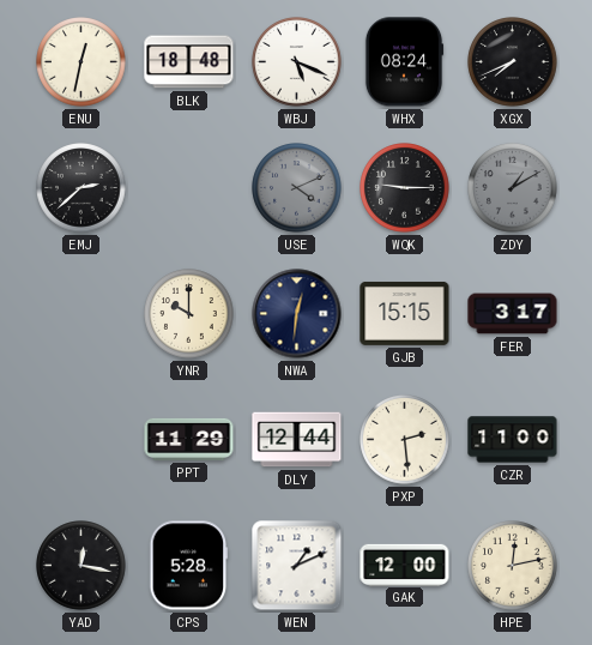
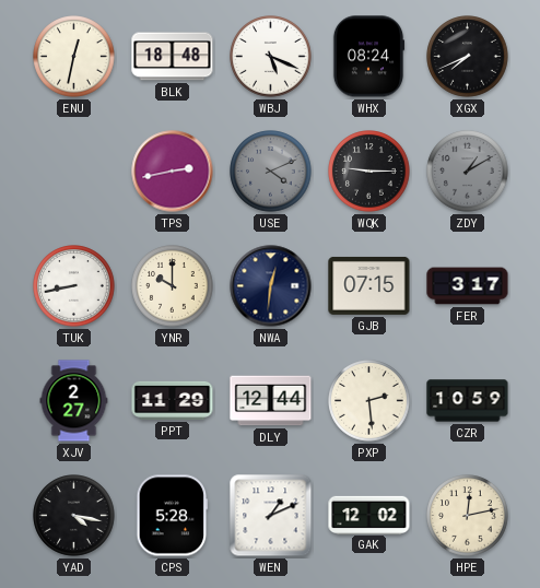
EMJ: 2:38 -> none (81, 188)
TPS: none -> 2:43 (173, 172)
TUK: none -> 8:43 (74, 286)
GJB: 15:15 -> 07:15 (369, 285)
XJV: none -> 2:27 (74, 401)
CZR: 11:00 -> 10:59 (468, 401)
YAD: 12:17 -> 4:17 (74, 516)
GAK: 12:00 -> 12:02 (369, 515)
